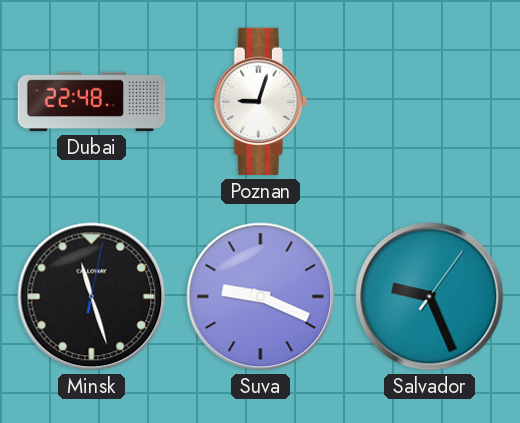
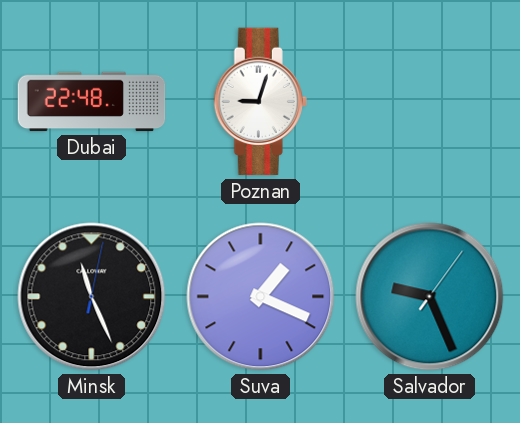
Minsk: 11:27 -> 11:26 (92, 297)
Suva: 9:19 -> 1:19 (261, 297)
